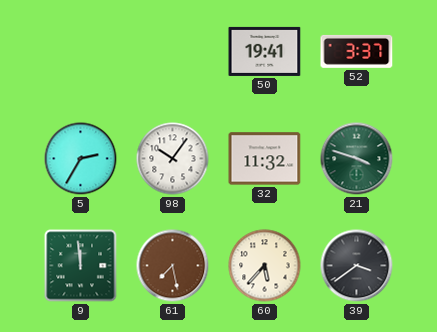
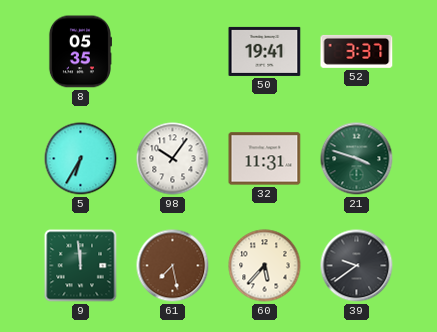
8: none -> 05:35 (79, 52)
5: 2:35 -> 6:35 (81, 159)
32: 11:32 -> 11:31 (265, 159)
39: 3:39 -> 9:39 (357, 266)
